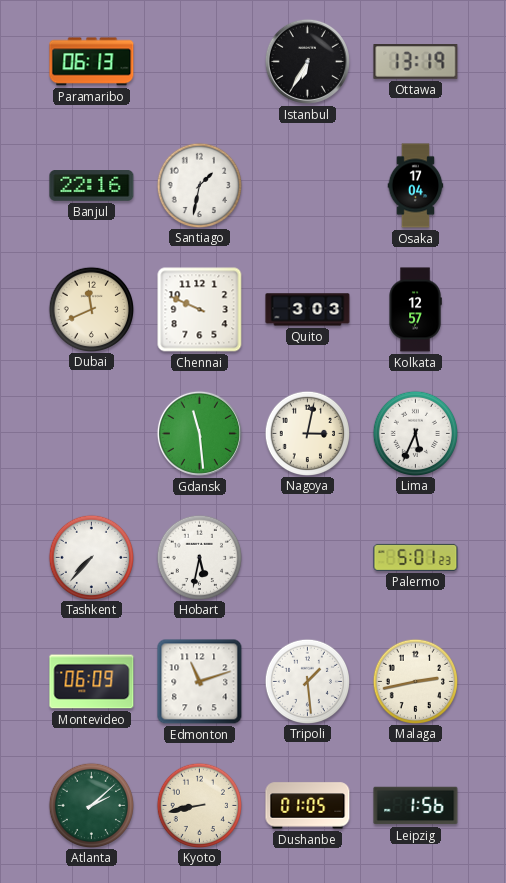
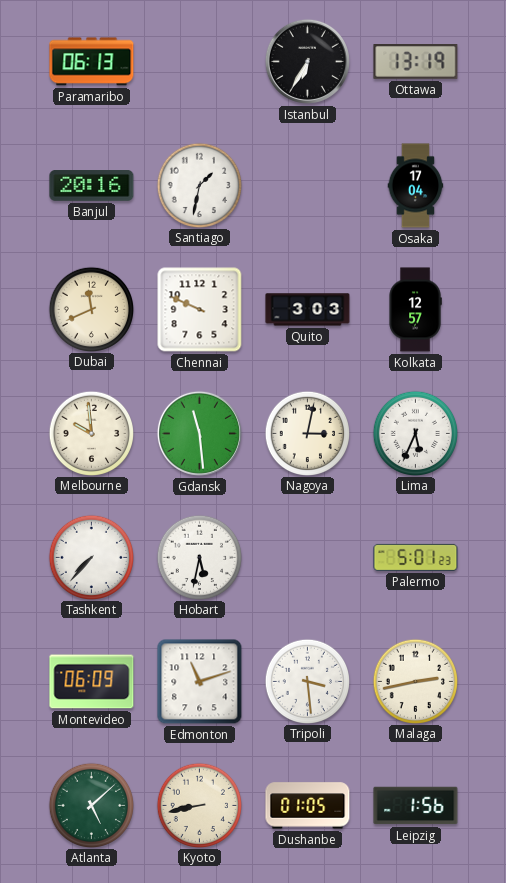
Banjul: 22:16 -> 20:16 (92, 186)
Melbourne: none -> 9:59 (91, 433)
Tripoli: 1:29 -> 3:29 (307, 681)
Atlanta: 2:08 -> 5:08 (91, 805)
